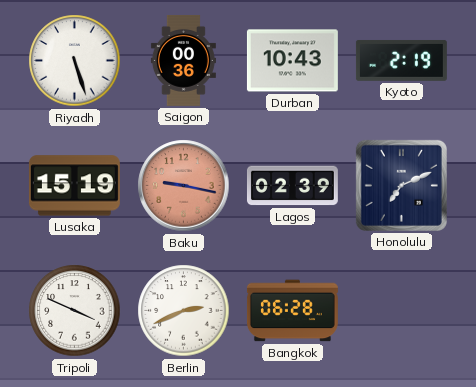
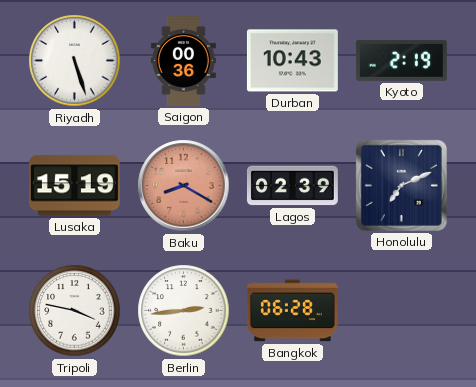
Baku: 9:17 -> 8:20 (184, 186)
Tripoli: 3:49 -> 3:47 (75, 311)
Berlin: 2:41 -> 2:44 (184, 311)
